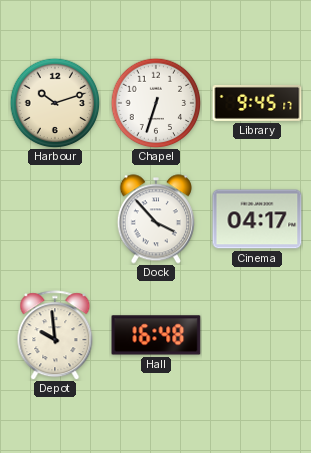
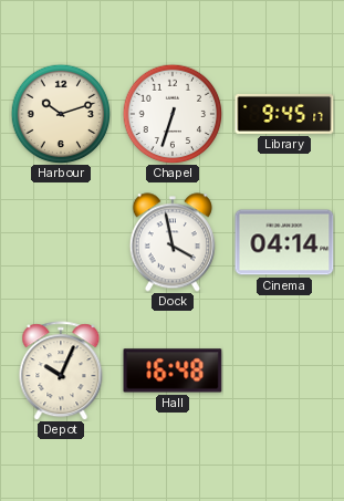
Dock: 3:53 -> 3:58 (173, 242)
Cinema: 04:17 -> 04:14 (284, 242)
Depot: 9:59 -> 10:04 (61, 370)
